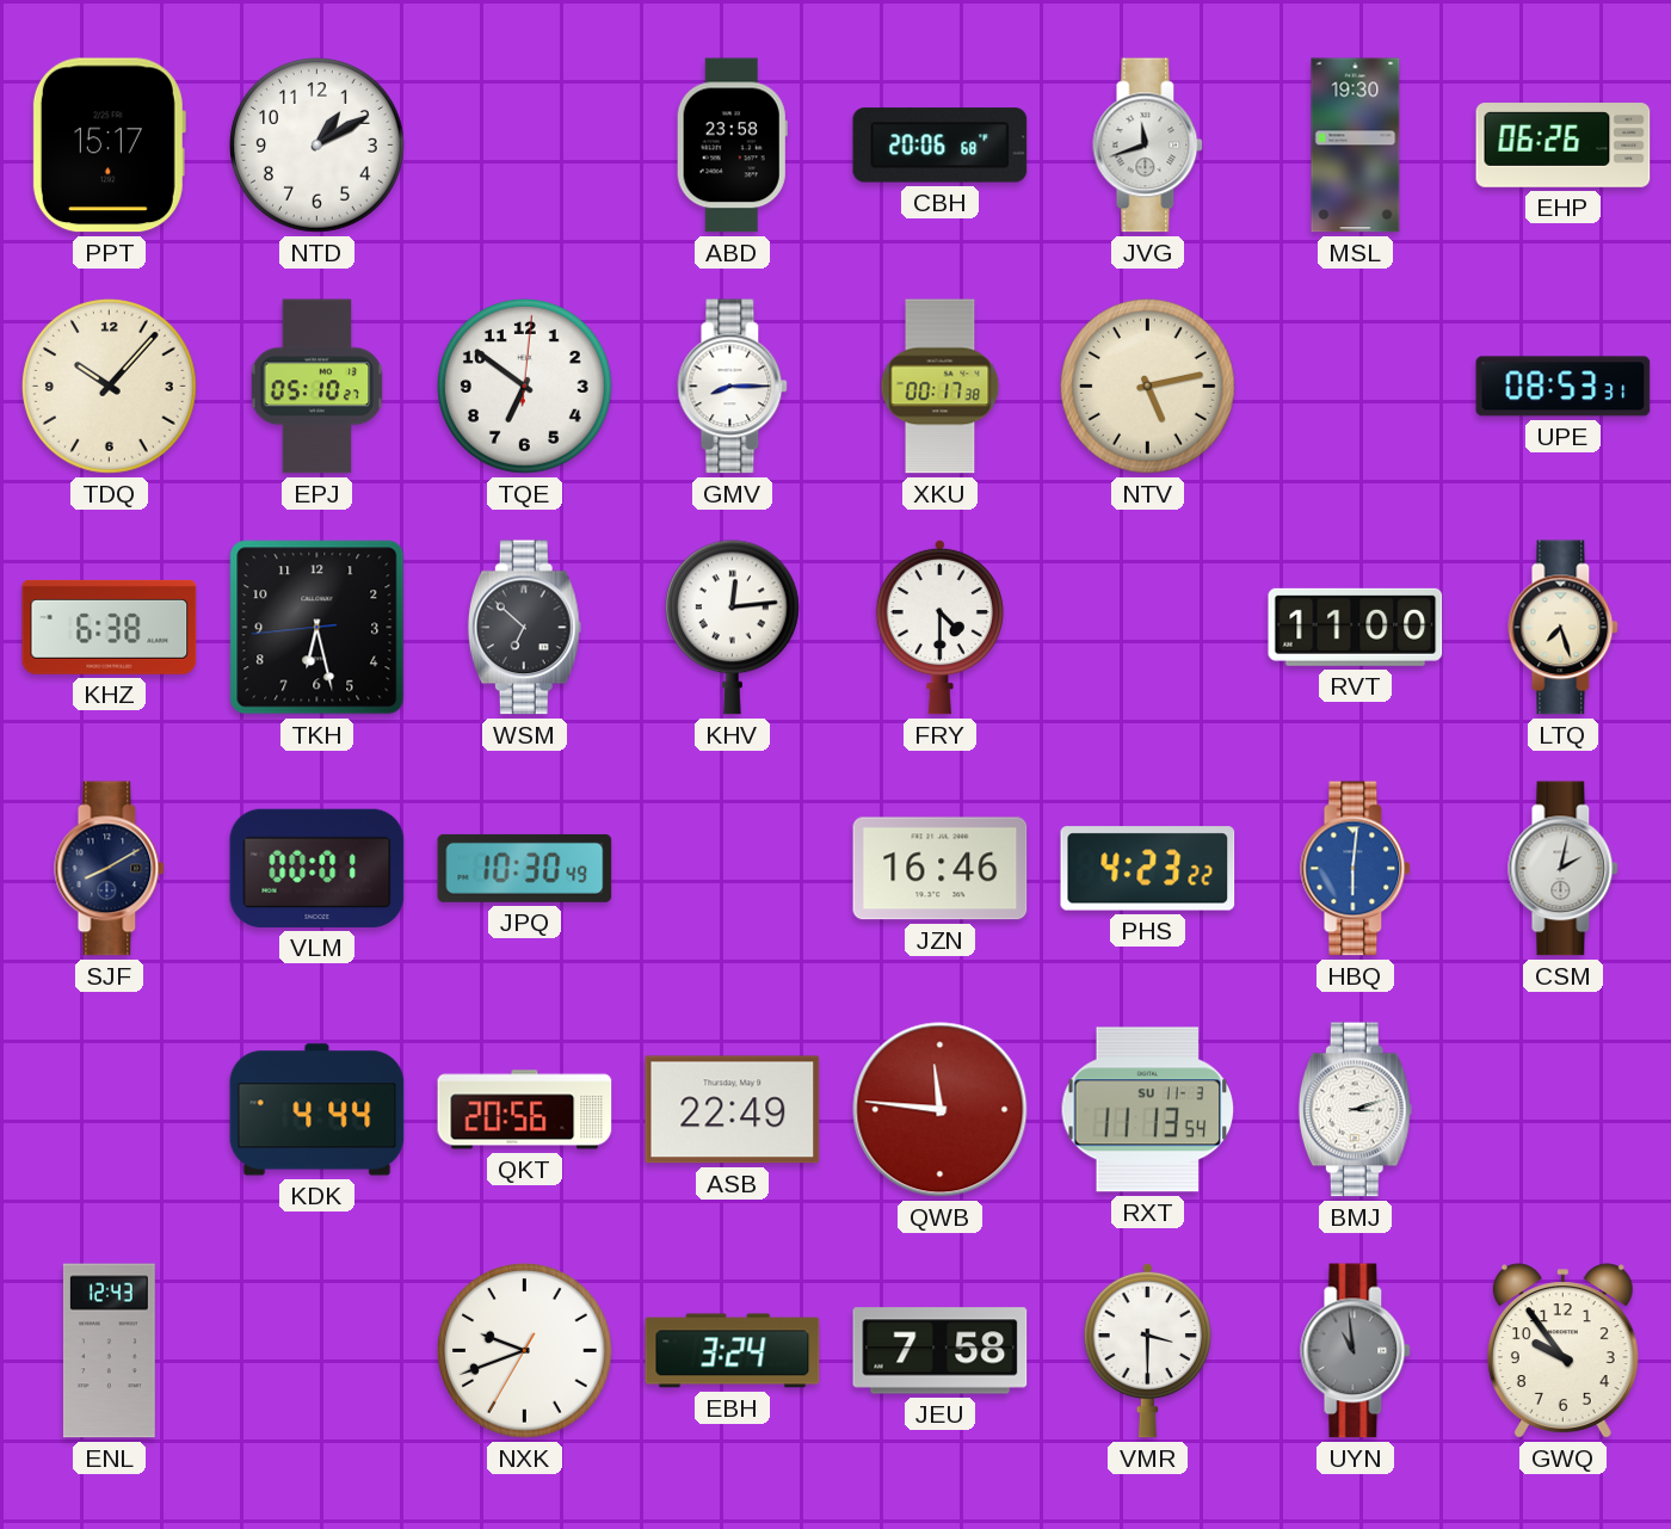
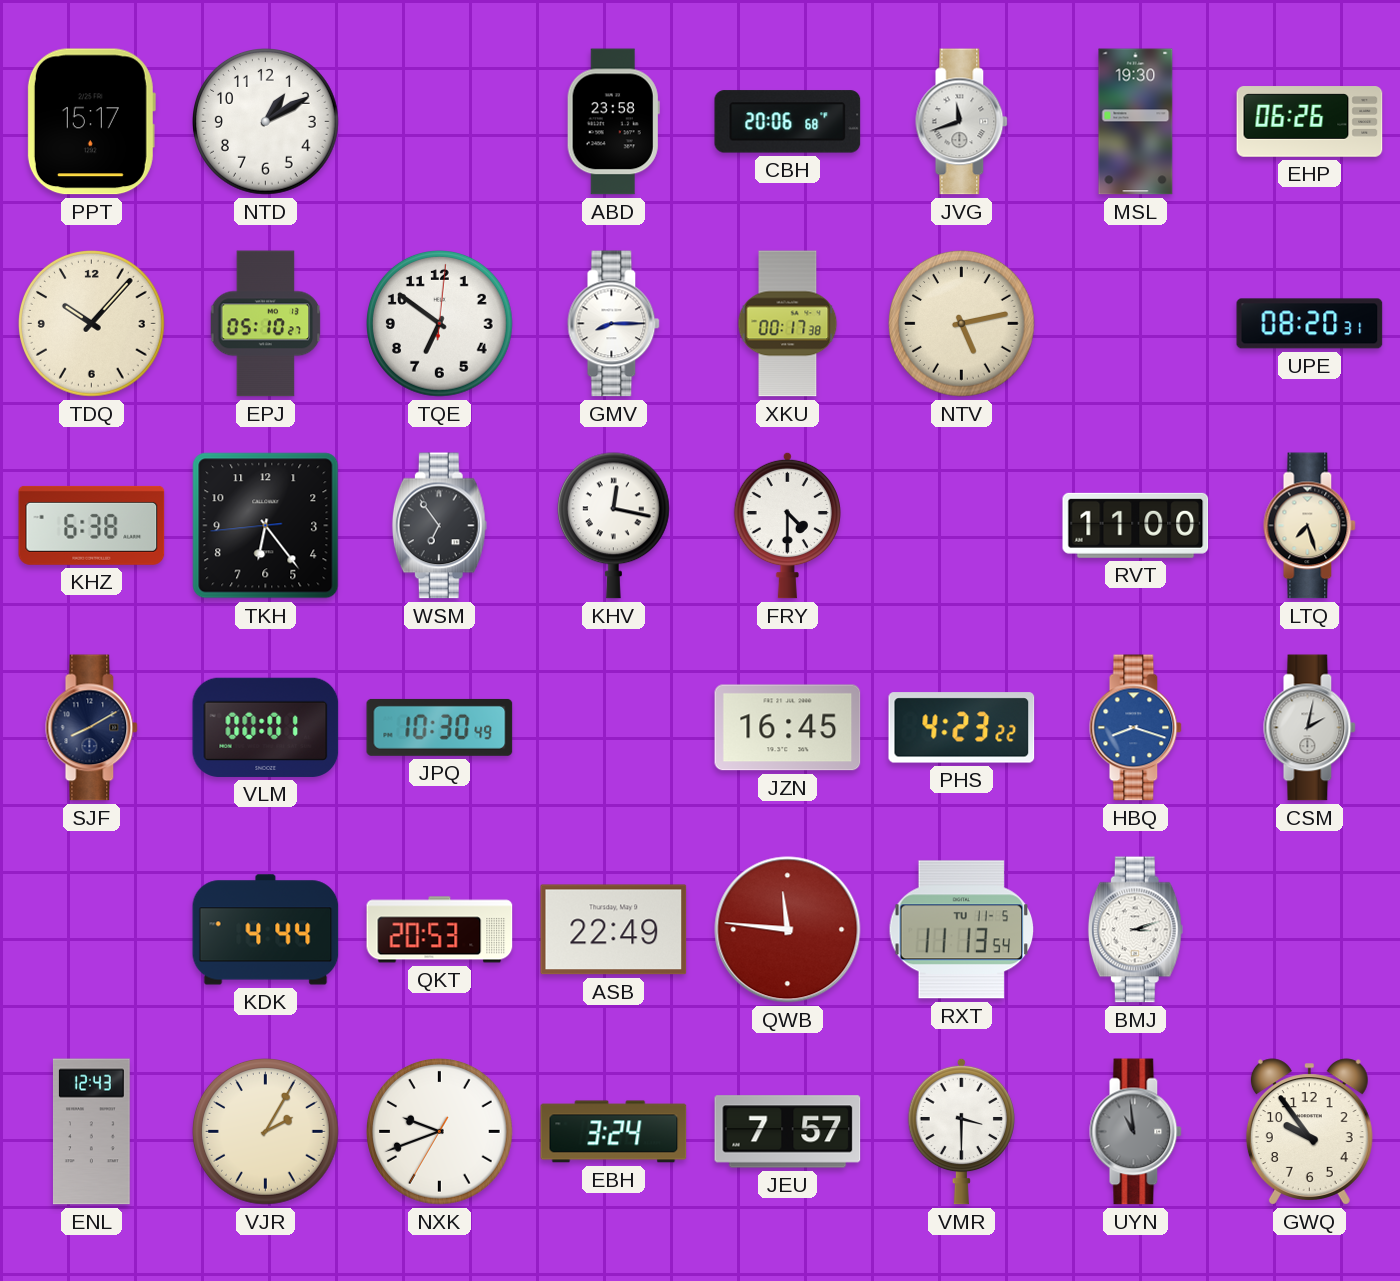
UPE: 08:53 -> 08:20 (1310, 324)
TKH: 6:27 -> 6:23 (266, 526)
WSM: 6:52 -> 6:54 (439, 526)
KHV: 12:14 -> 12:17 (613, 526)
JZN: 16:46 -> 16:45 (788, 728)
HBQ: 6:01 -> 8:18 (1136, 728)
QKT: 20:56 -> 20:53 (440, 930)
RXT date: SU 11-3 -> TU 11-5 (962, 930)
VJR: none -> 2:05 (266, 1132)
JEU: 7:58 -> 7:57 (788, 1132)
